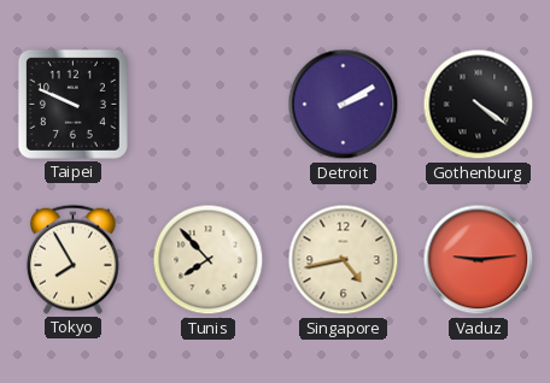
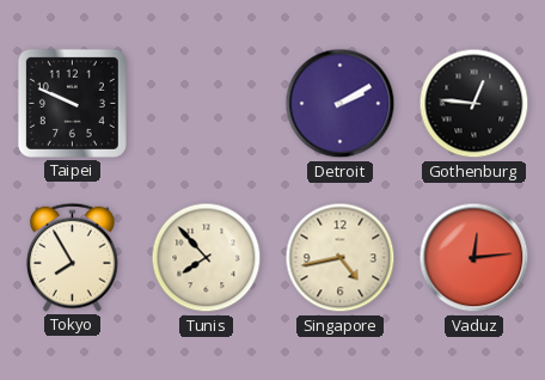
Gothenburg: 4:21 -> 12:46 (474, 104)
Vaduz: 9:14 -> 12:14 (474, 258)
